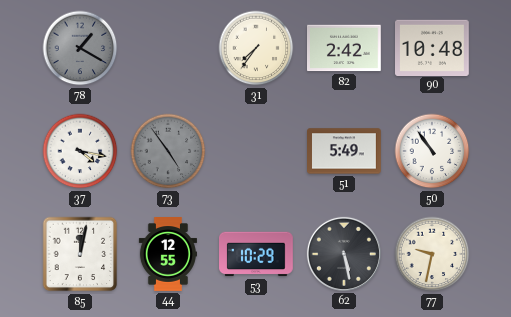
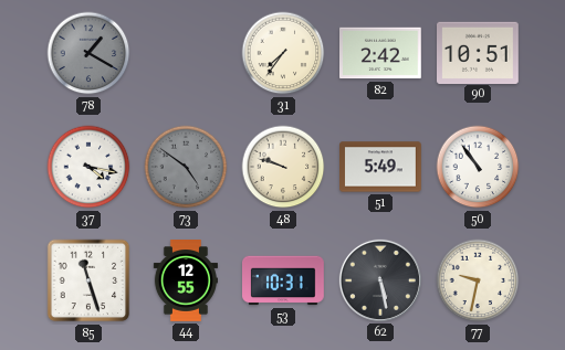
90: 10:48 -> 10:51 (479, 52)
73: 4:54 -> 4:51 (186, 167)
48: none -> 9:48 (283, 167)
85: 12:02 -> 11:27 (88, 280)
53: 10:29 -> 10:31 (284, 280)
